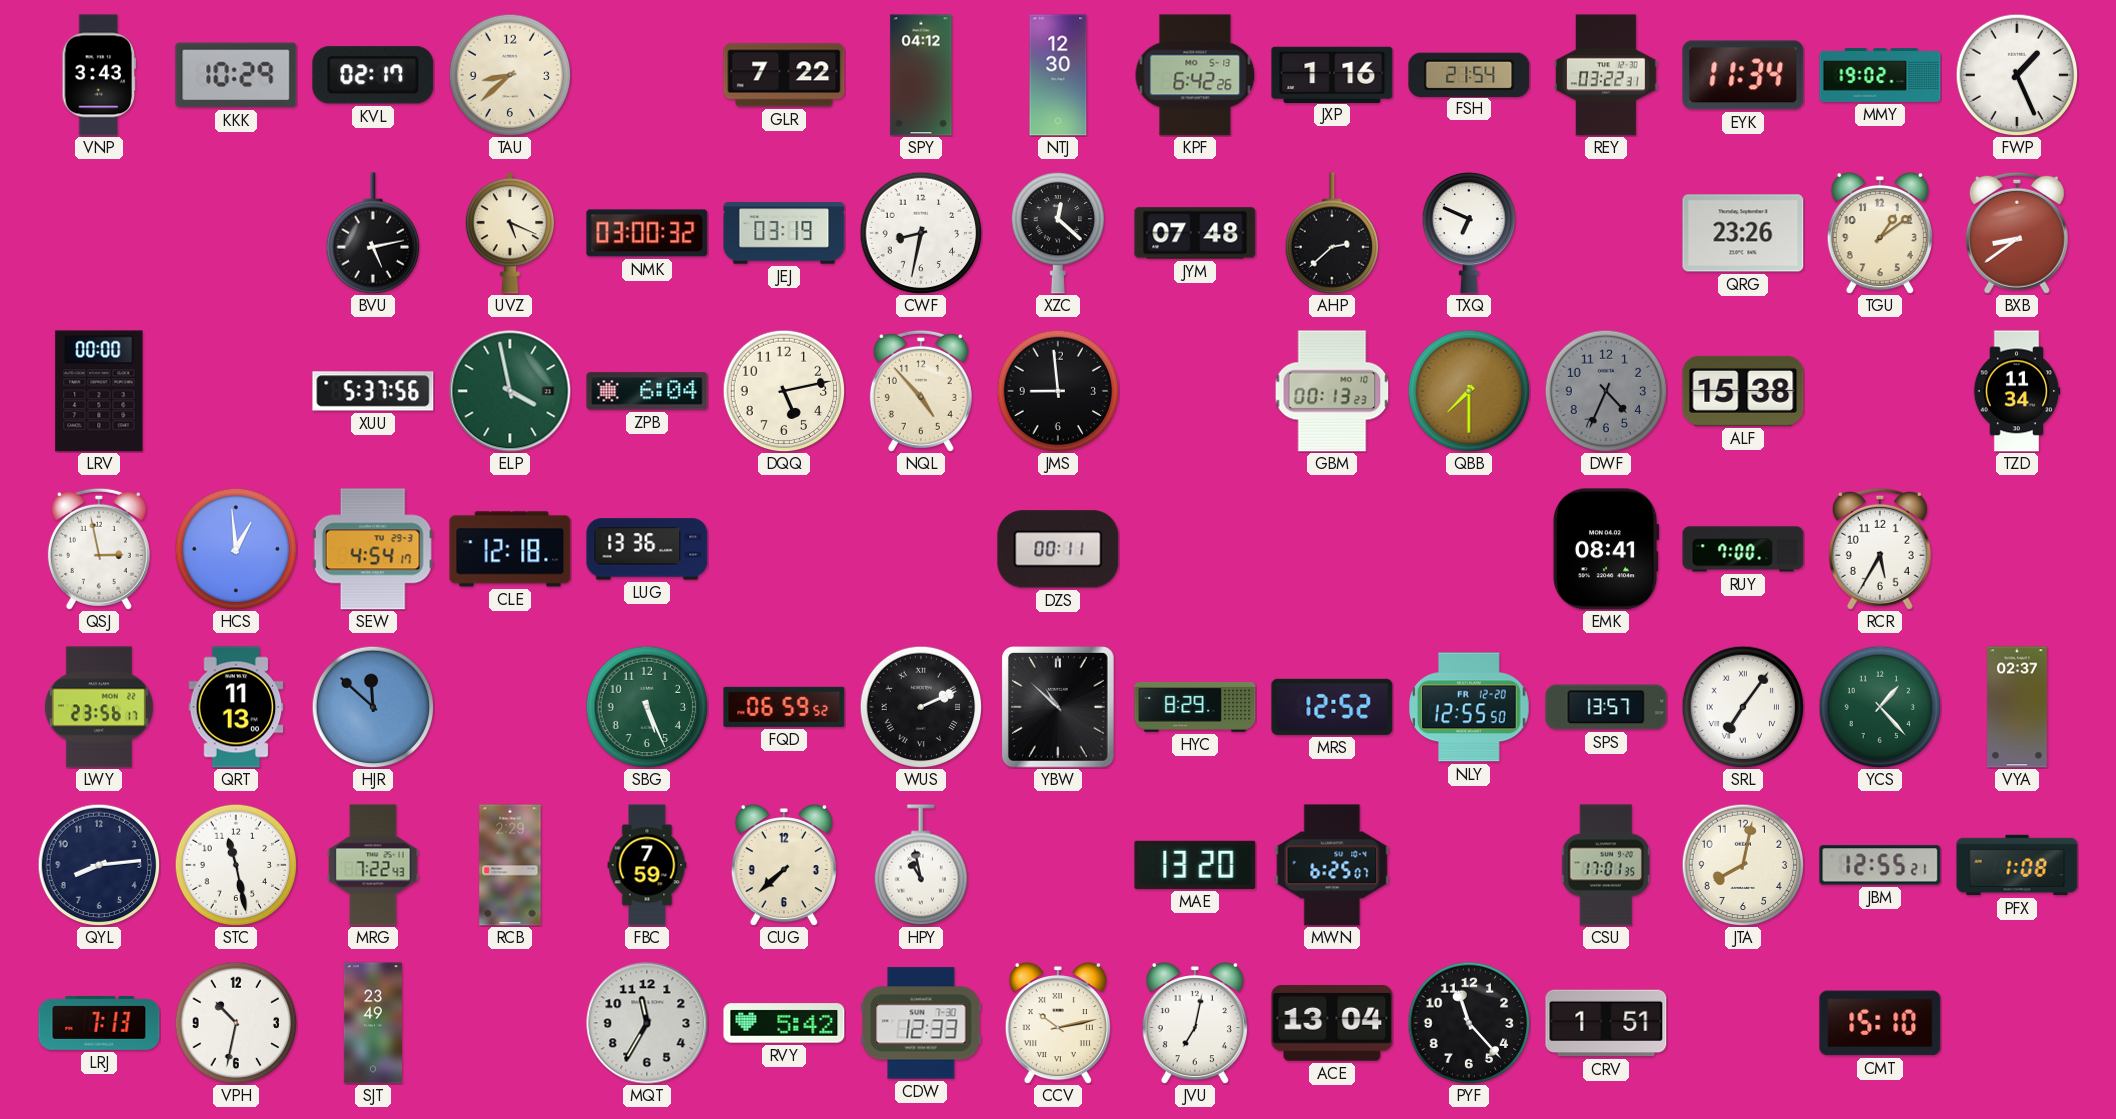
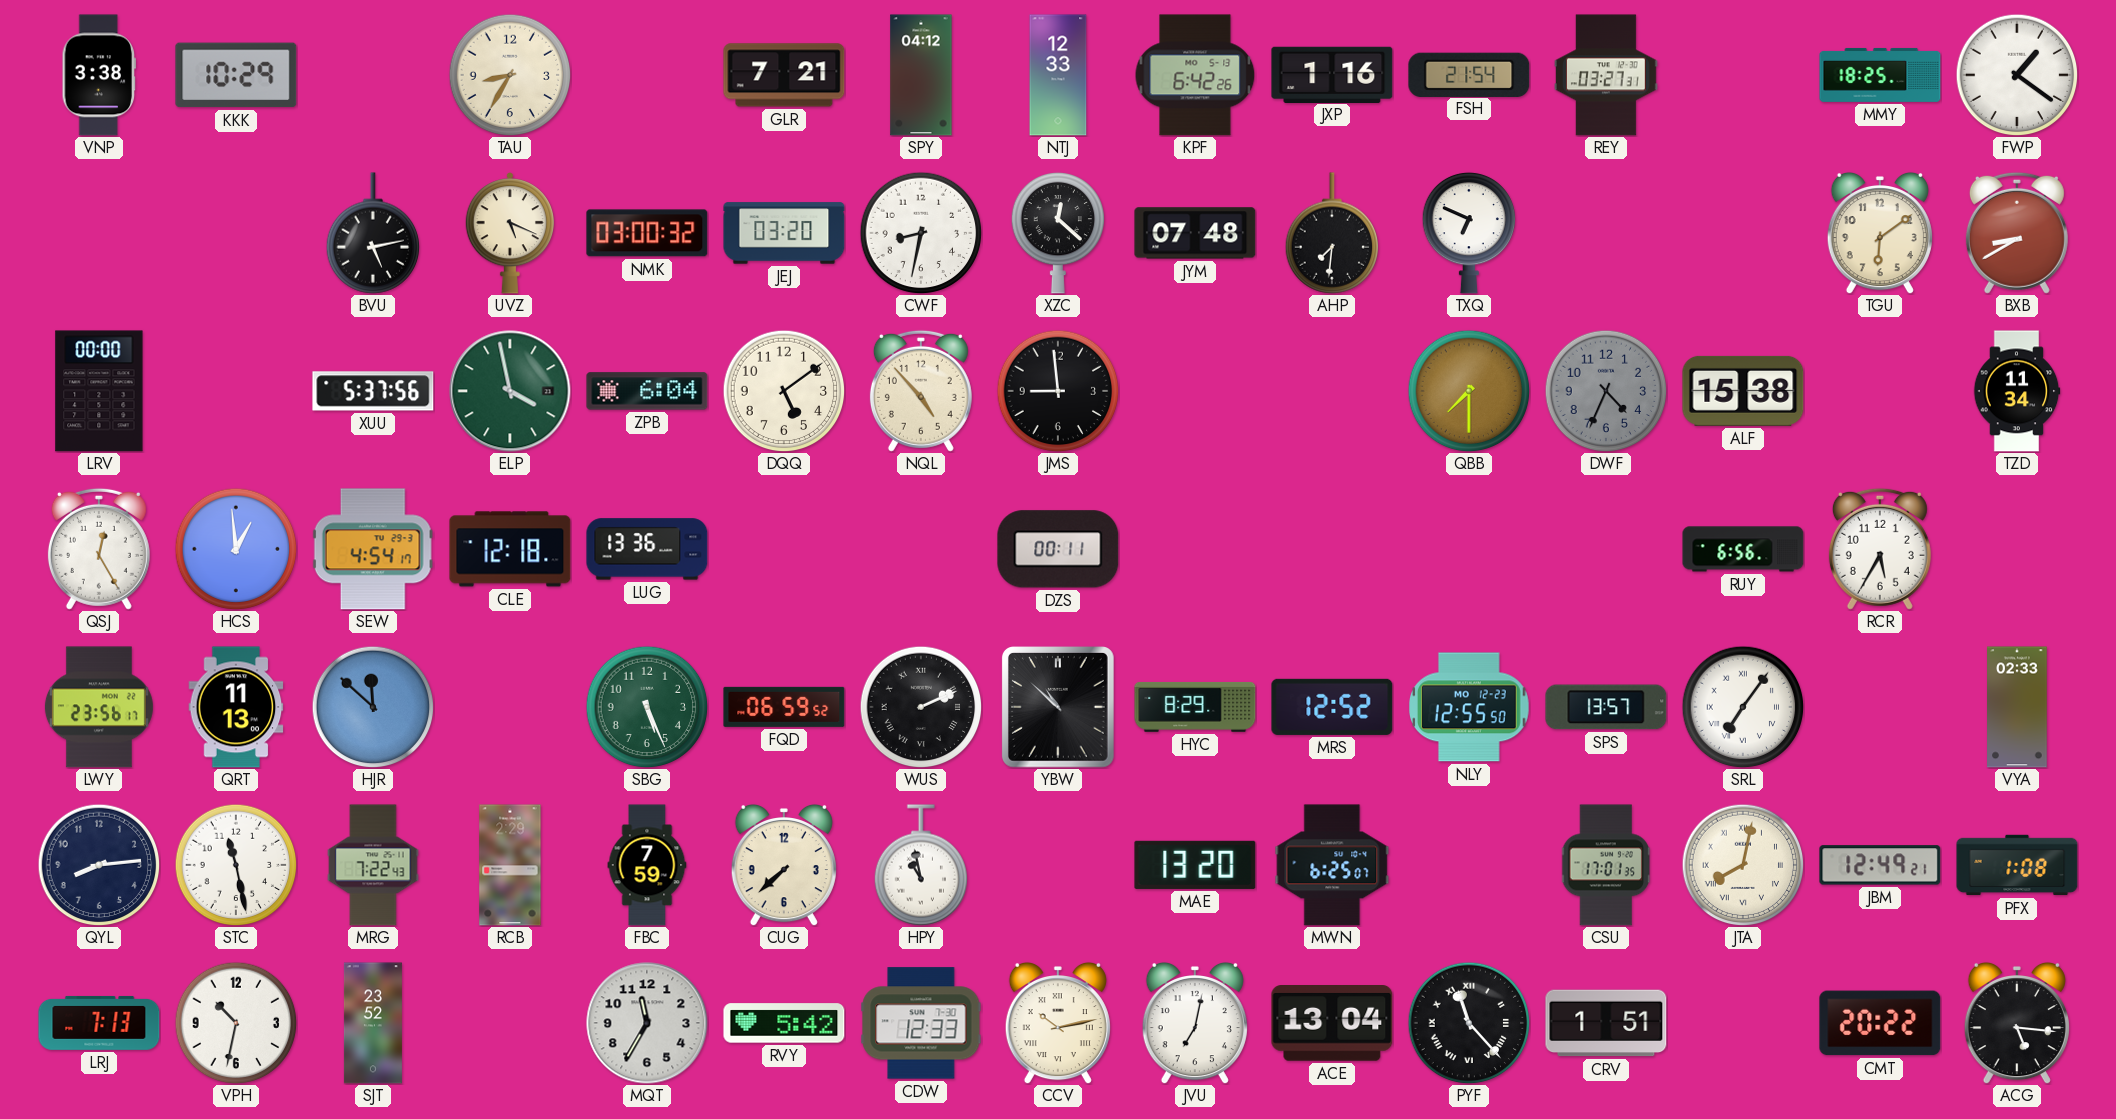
VNP: 3:43 -> 3:38 (98, 75)
KVL: 02:17 -> none (373, 75)
TAU: 8:38 -> 8:35 (510, 75)
GLR: 7:22 -> 7:21 (784, 75)
NTJ: 12:30 -> 12:33 (1058, 75)
REY: 03:22 -> 03:27 (1606, 75)
EYK: 11:34 -> none (1743, 75)
MMY: 19:02 -> 18:25 (1880, 75)
FWP: 1:26 -> 1:21 (2017, 75)
JEJ: 03:19 -> 03:20 (784, 233)
AHP: 2:38 -> 7:31 (1331, 233)
QRG: 23:26 -> none (1743, 233)
TGU: 1:09 -> 6:09 (1880, 233)
BXB: 8:39 -> 8:40 (2017, 233)
DQQ: 5:13 -> 5:09 (784, 391)
GBM: 00:13 -> none (1332, 391)
QSJ: 2:58 -> 12:25 (99, 549)
EMK: 08:41 -> none (1606, 549)
RUY: 7:00 -> 6:56 (1743, 549)
NLY date: FR 12-20 -> MO 12-23 (1470, 707)
YCS: 1:23 -> none (1880, 707)
VYA: 02:37 -> 02:33 (2017, 707)
JTA numerals: Arabic -> Roman (1743, 865)
JBM: 12:55 -> 12:49 (1880, 865)
SJT: 23:49 -> 23:52 (373, 1023)
PYF numerals: Arabic -> Roman (1469, 1023)
CMT: 15:10 -> 20:22 (1880, 1023)
ACG: none -> 5:16 (2017, 1023)
